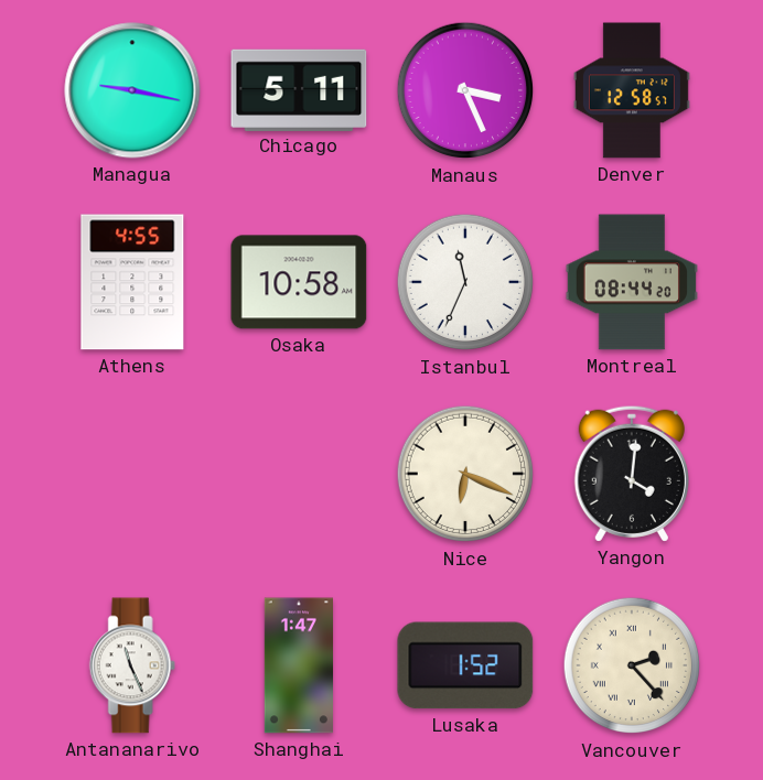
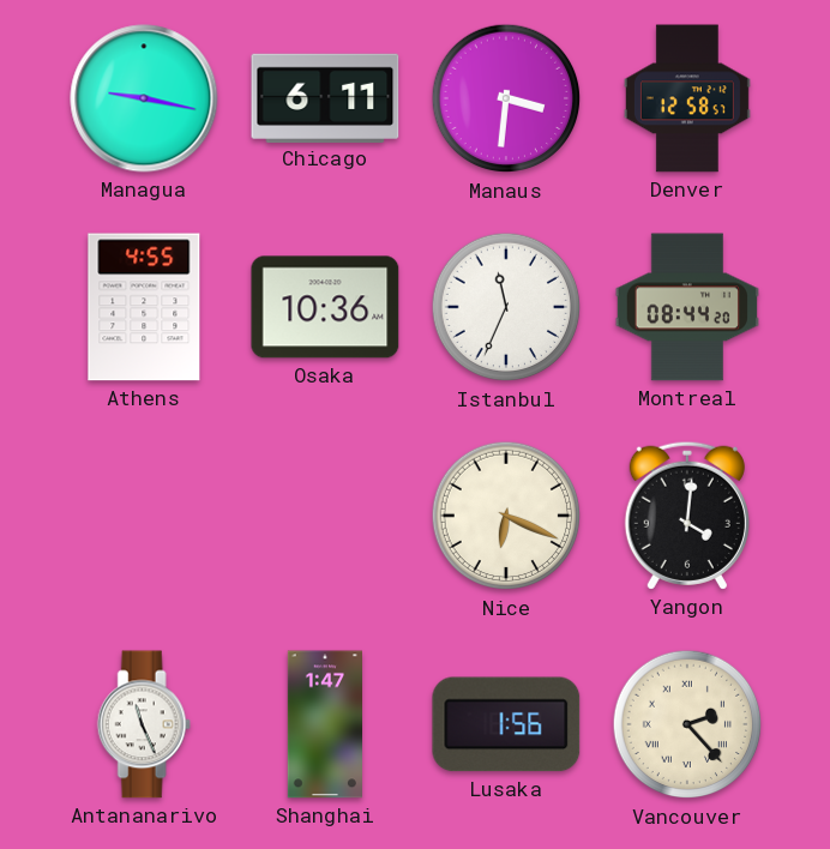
Chicago: 5:11 -> 6:11 (325, 97)
Manaus: 3:26 -> 3:31 (506, 98)
Osaka: 10:58 -> 10:36 (325, 307)
Lusaka: 1:52 -> 1:56 (506, 724)
